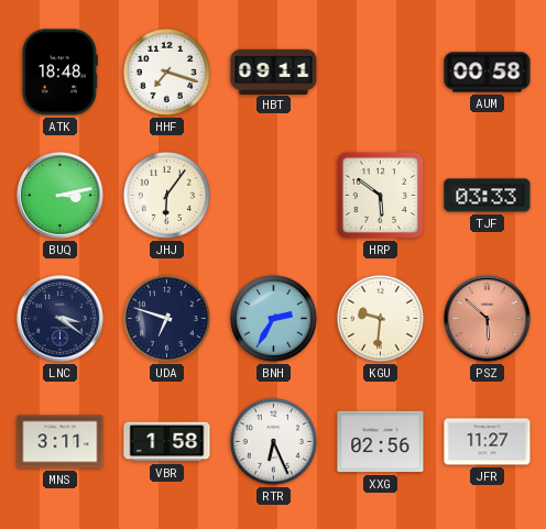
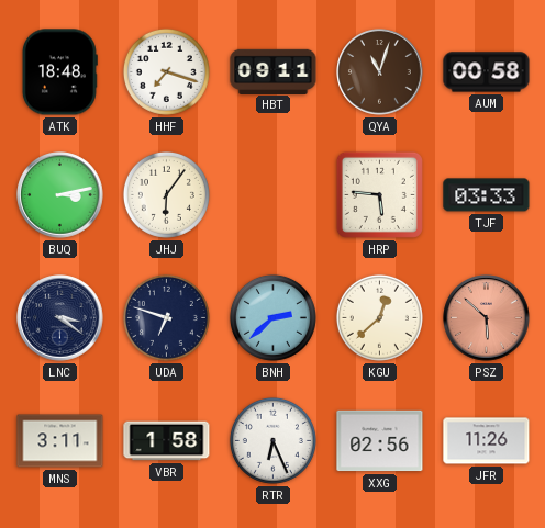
QYA: none -> 11:03 (380, 72)
HRP: 5:51 -> 5:46 (379, 194)
BNH: 2:35 -> 2:38 (272, 317)
KGU: 9:31 -> 12:38 (379, 317)
JFR: 11:27 -> 11:26 (487, 441)
